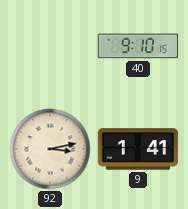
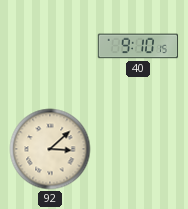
92: 3:13 -> 3:08 (50, 149)
9: 1:41 -> none (138, 149)
